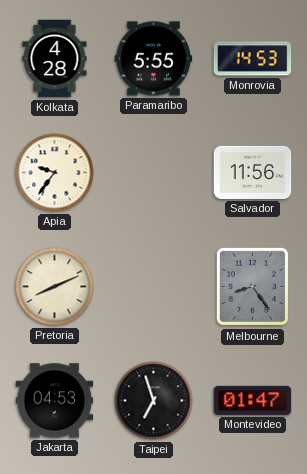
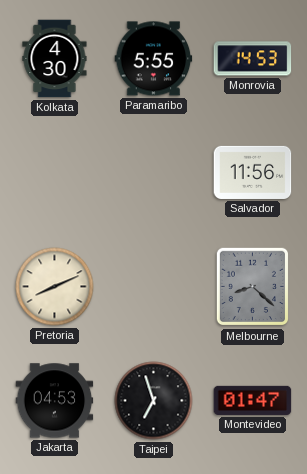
Kolkata: 4:28 -> 4:30 (55, 59)
Apia: 9:36 -> none (55, 173)
Melbourne: 8:24 -> 8:22 (252, 287)
